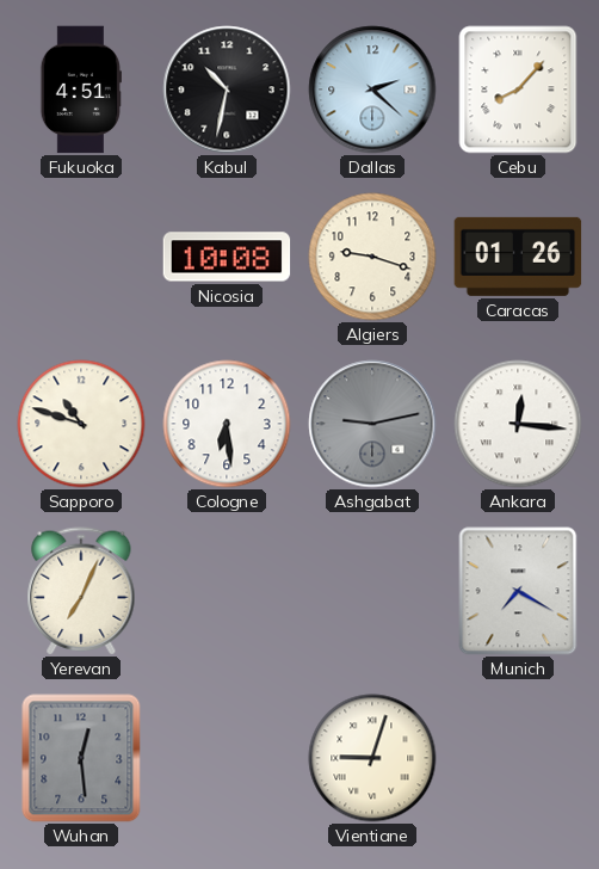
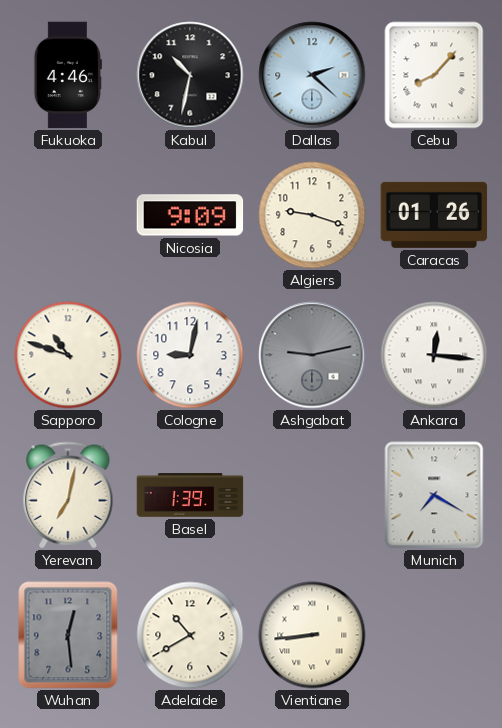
Fukuoka: 4:51 -> 4:46 (68, 75)
Nicosia: 10:08 -> 9:09 (190, 215)
Cologne: 6:29 -> 9:02 (190, 355)
Yerevan: 7:04 -> 7:02 (68, 495)
Basel: none -> 1:39 (190, 495)
Adelaide: none -> 10:40 (190, 635)
Vientiane: 9:03 -> 8:44 (312, 635)
